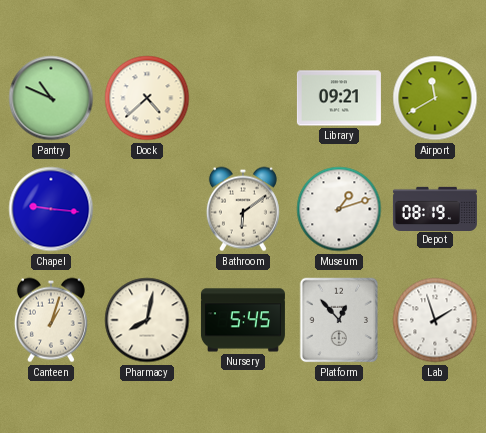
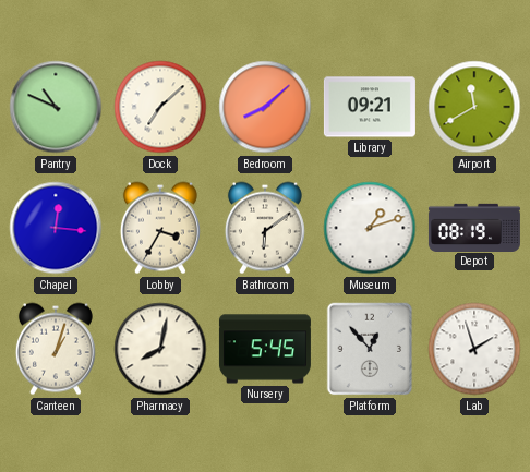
Dock: 4:38 -> 7:08 (160, 107)
Bedroom: none -> 8:08 (265, 107)
Chapel: 9:16 -> 12:16 (56, 228)
Lobby: none -> 3:35 (160, 228)
